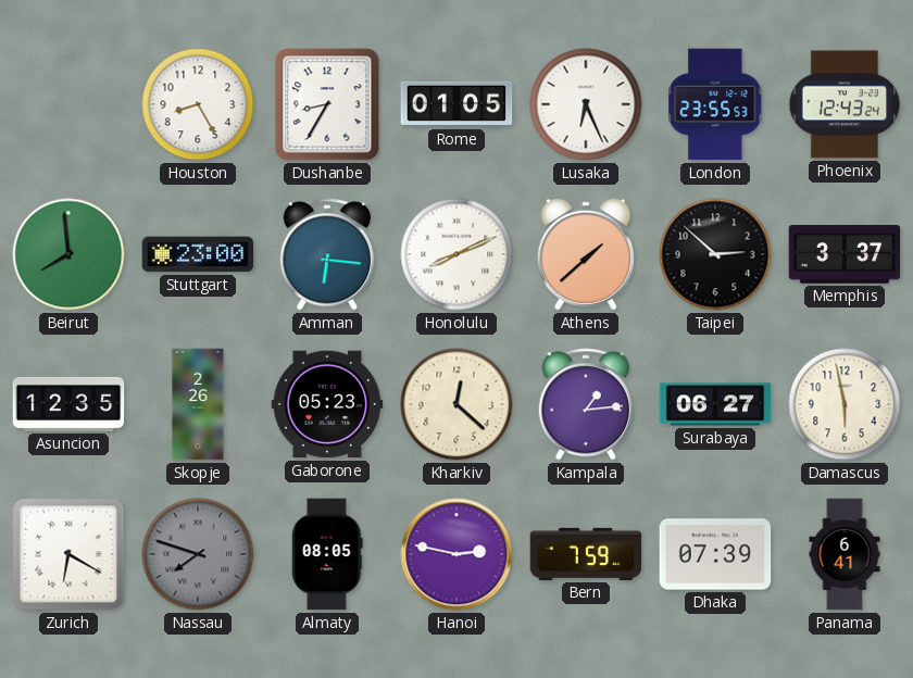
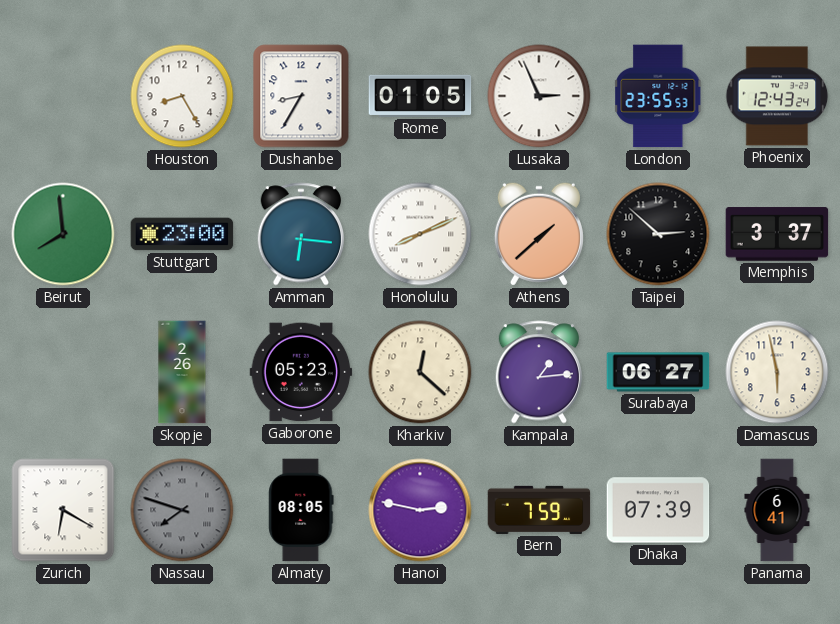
Lusaka: 6:26 -> 2:56 (539, 96)
Asuncion: 12:35 -> none (68, 404)
